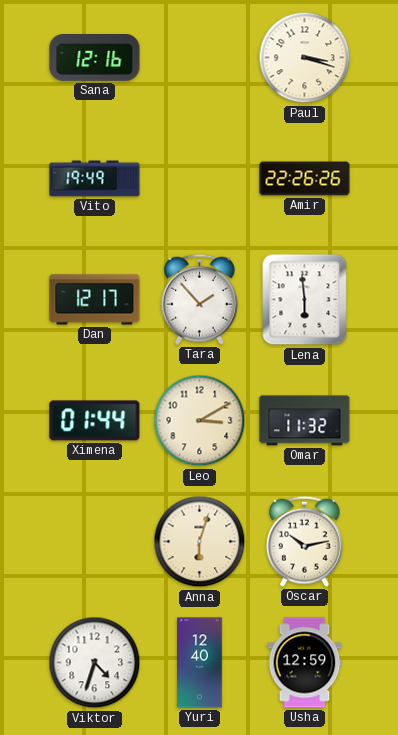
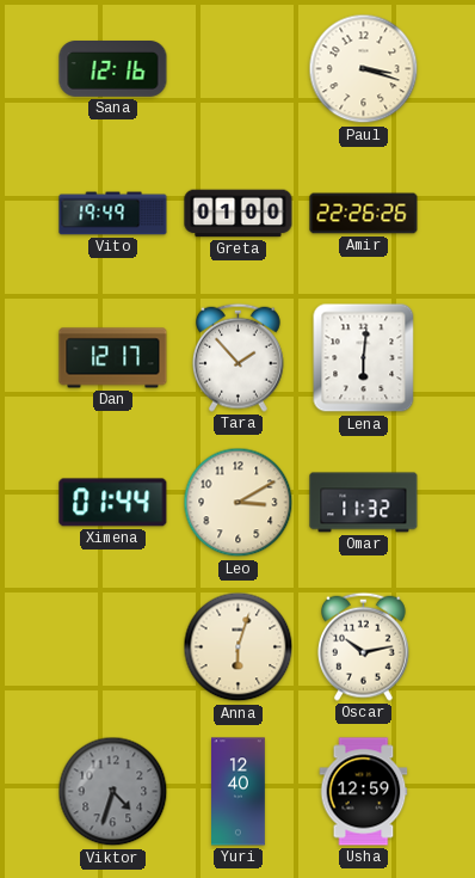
Greta: none -> 01:00 (239, 214)
Lena: 5:59 -> 6:01 (364, 358)
Viktor dial: white -> grey (113, 792)
